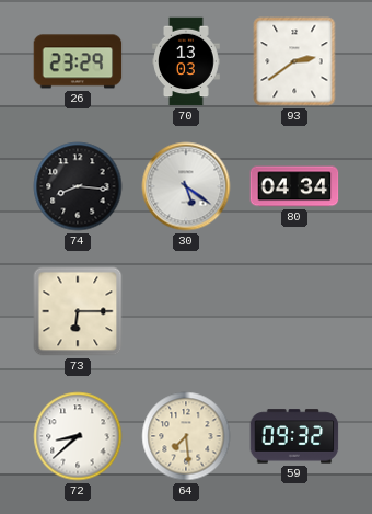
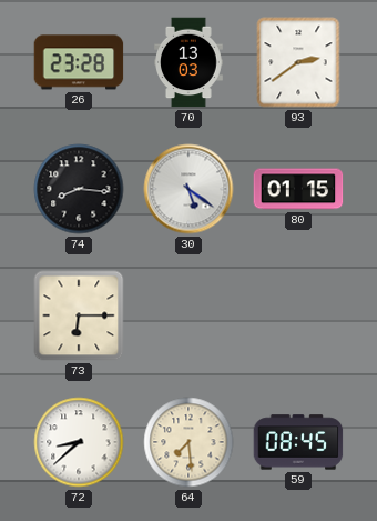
26: 23:29 -> 23:28 (79, 62)
80: 04:34 -> 01:15 (298, 189)
59: 09:32 -> 08:45 (298, 442)
